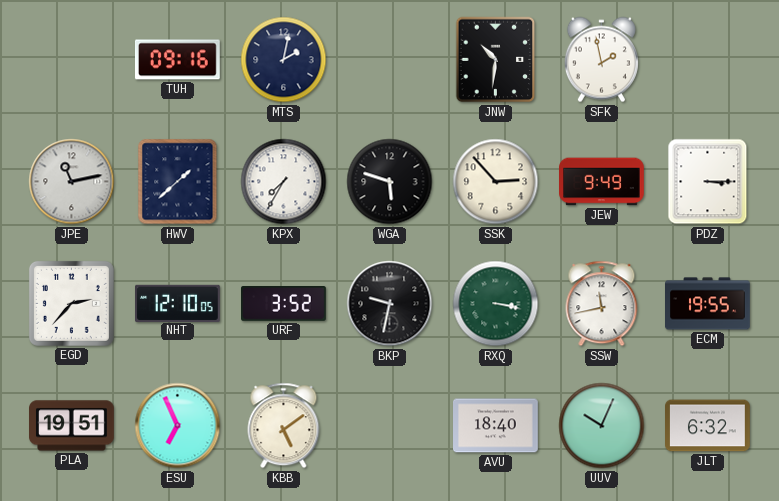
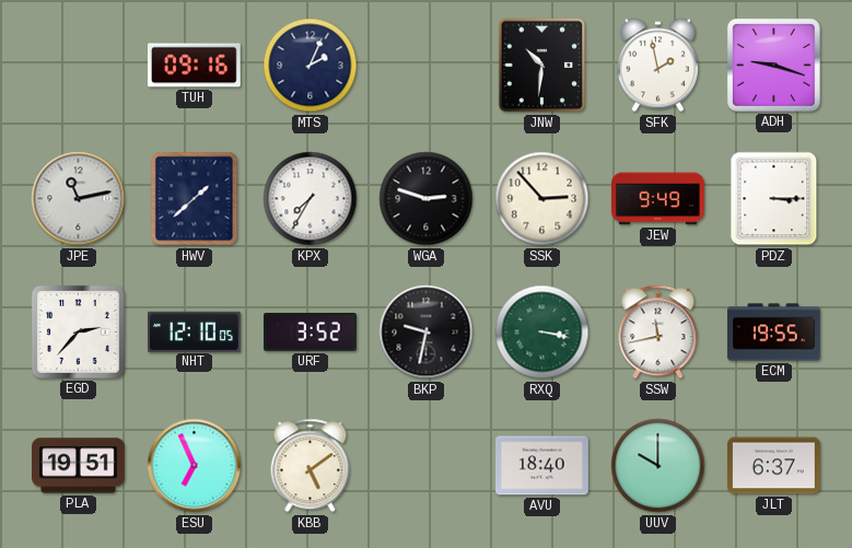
MTS: 2:02 -> 2:04 (311, 66)
ADH: none -> 9:18 (773, 65)
WGA: 5:48 -> 2:48 (427, 199)
UUV: 10:04 -> 10:00 (658, 466)
JLT: 6:32 -> 6:37 (774, 466)
